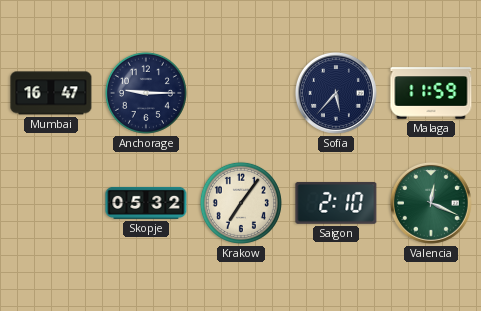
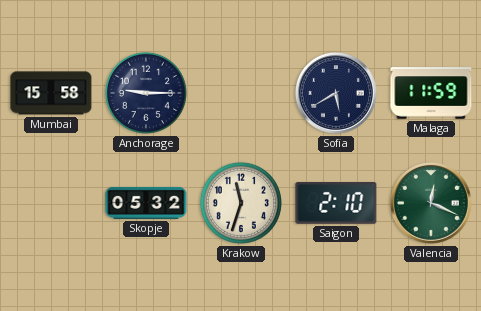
Mumbai: 16:47 -> 15:58 (51, 93)
Sofia: 5:37 -> 5:40 (336, 93)
Krakow: 7:06 -> 11:33 (241, 203)
